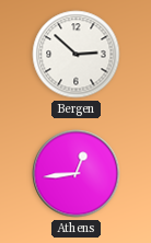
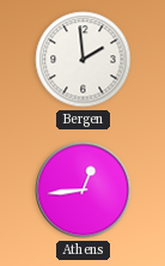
Bergen: 2:52 -> 1:59 (84, 60)
